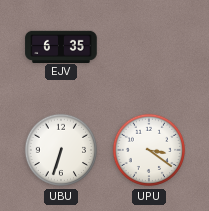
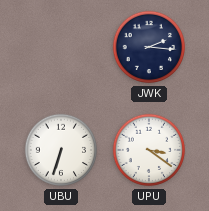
EJV: 6:35 -> none (61, 46)
JWK: none -> 2:16 (149, 47)
